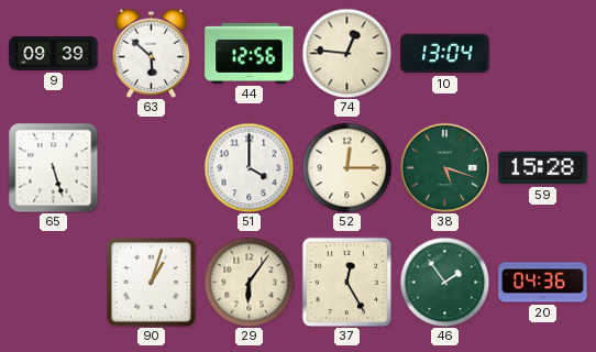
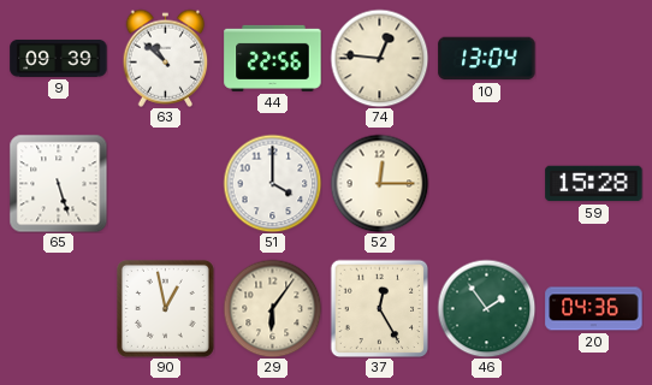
63: 5:52 -> 10:52 (166, 58)
44: 12:56 -> 22:56 (273, 58)
38: 5:18 -> none (444, 167)
90: 1:03 -> 12:58 (165, 308)
